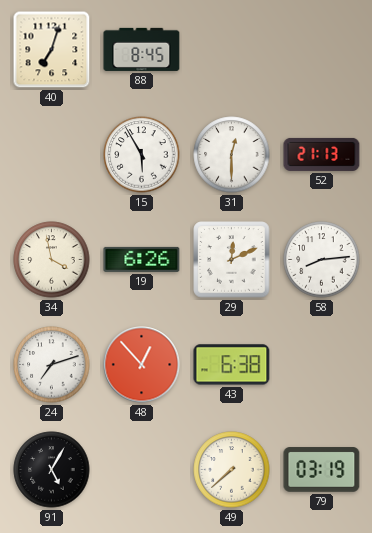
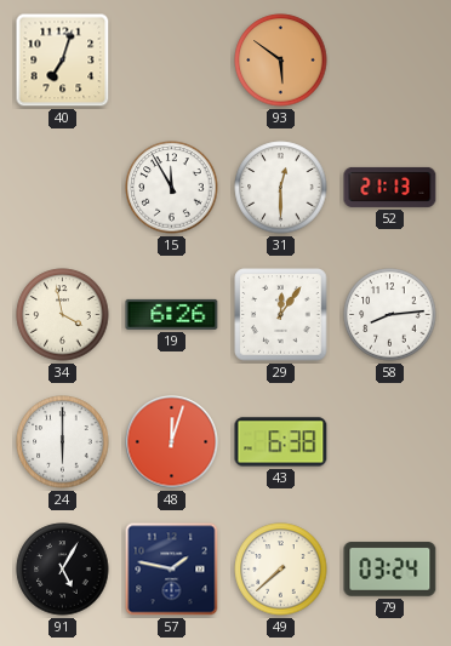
88: 8:45 -> none (142, 49)
93: none -> 5:51 (281, 61)
15: 5:55 -> 11:55 (172, 188)
29: 12:11 -> 12:06 (281, 315)
24: 7:12 -> 6:00 (63, 442)
48: 12:53 -> 12:03 (172, 442)
57: none -> 1:47 (172, 570)
79: 03:19 -> 03:24 (390, 570)
